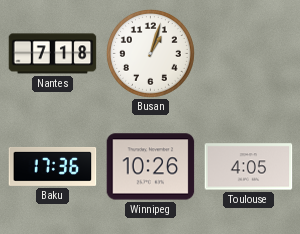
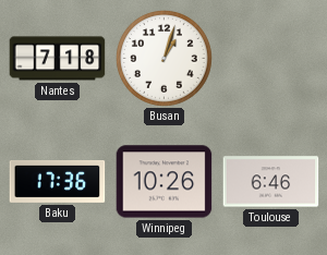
Toulouse: 4:05 -> 6:46 (271, 182)
